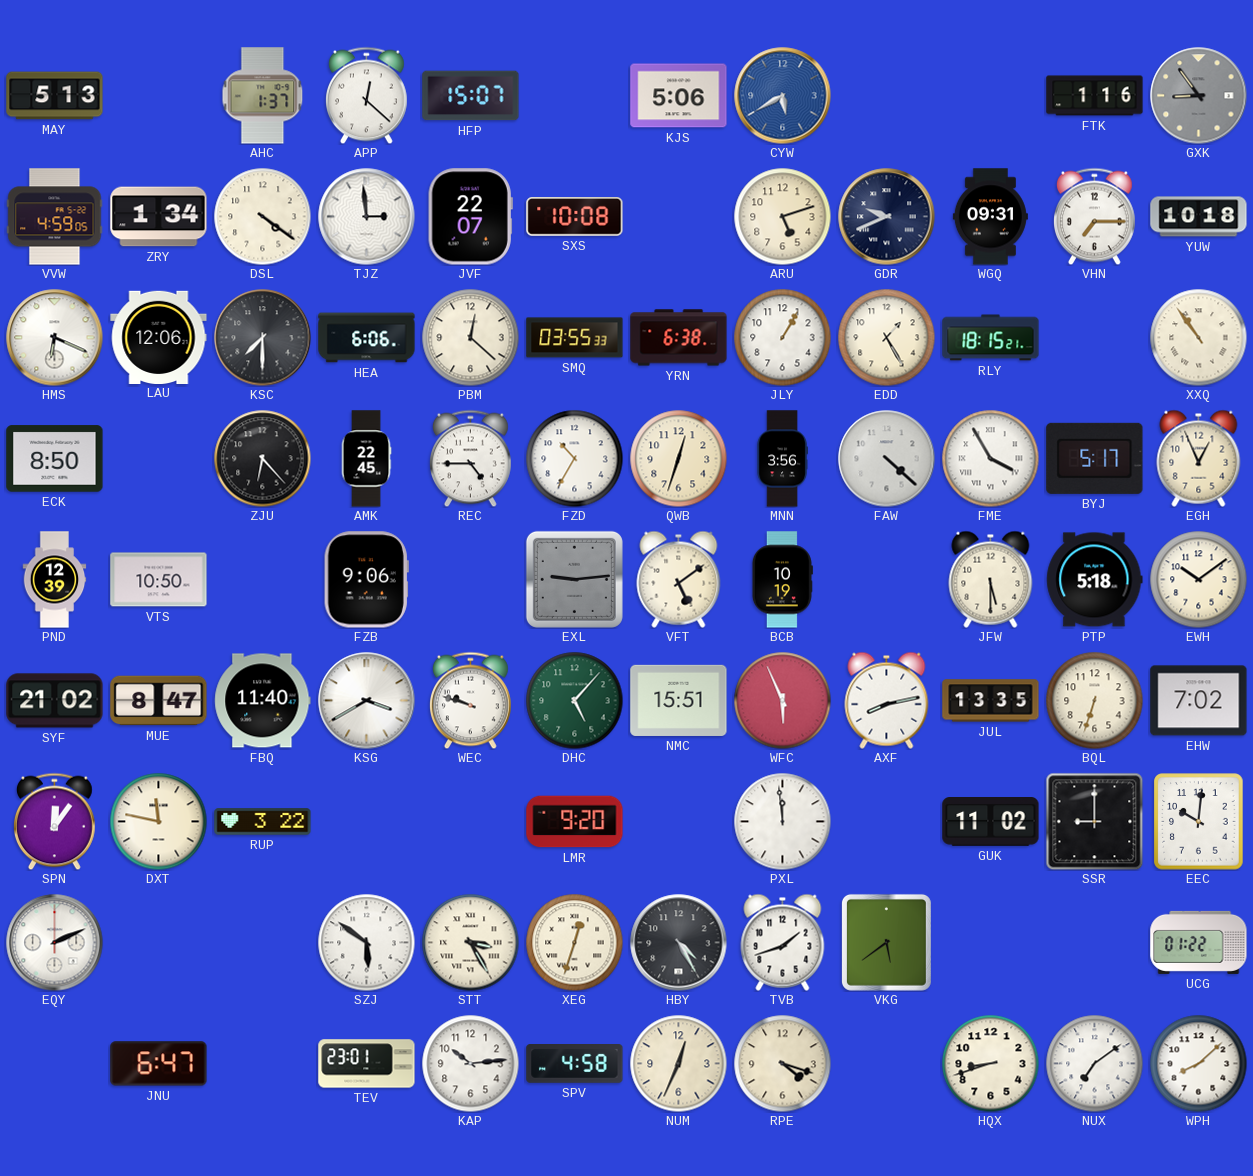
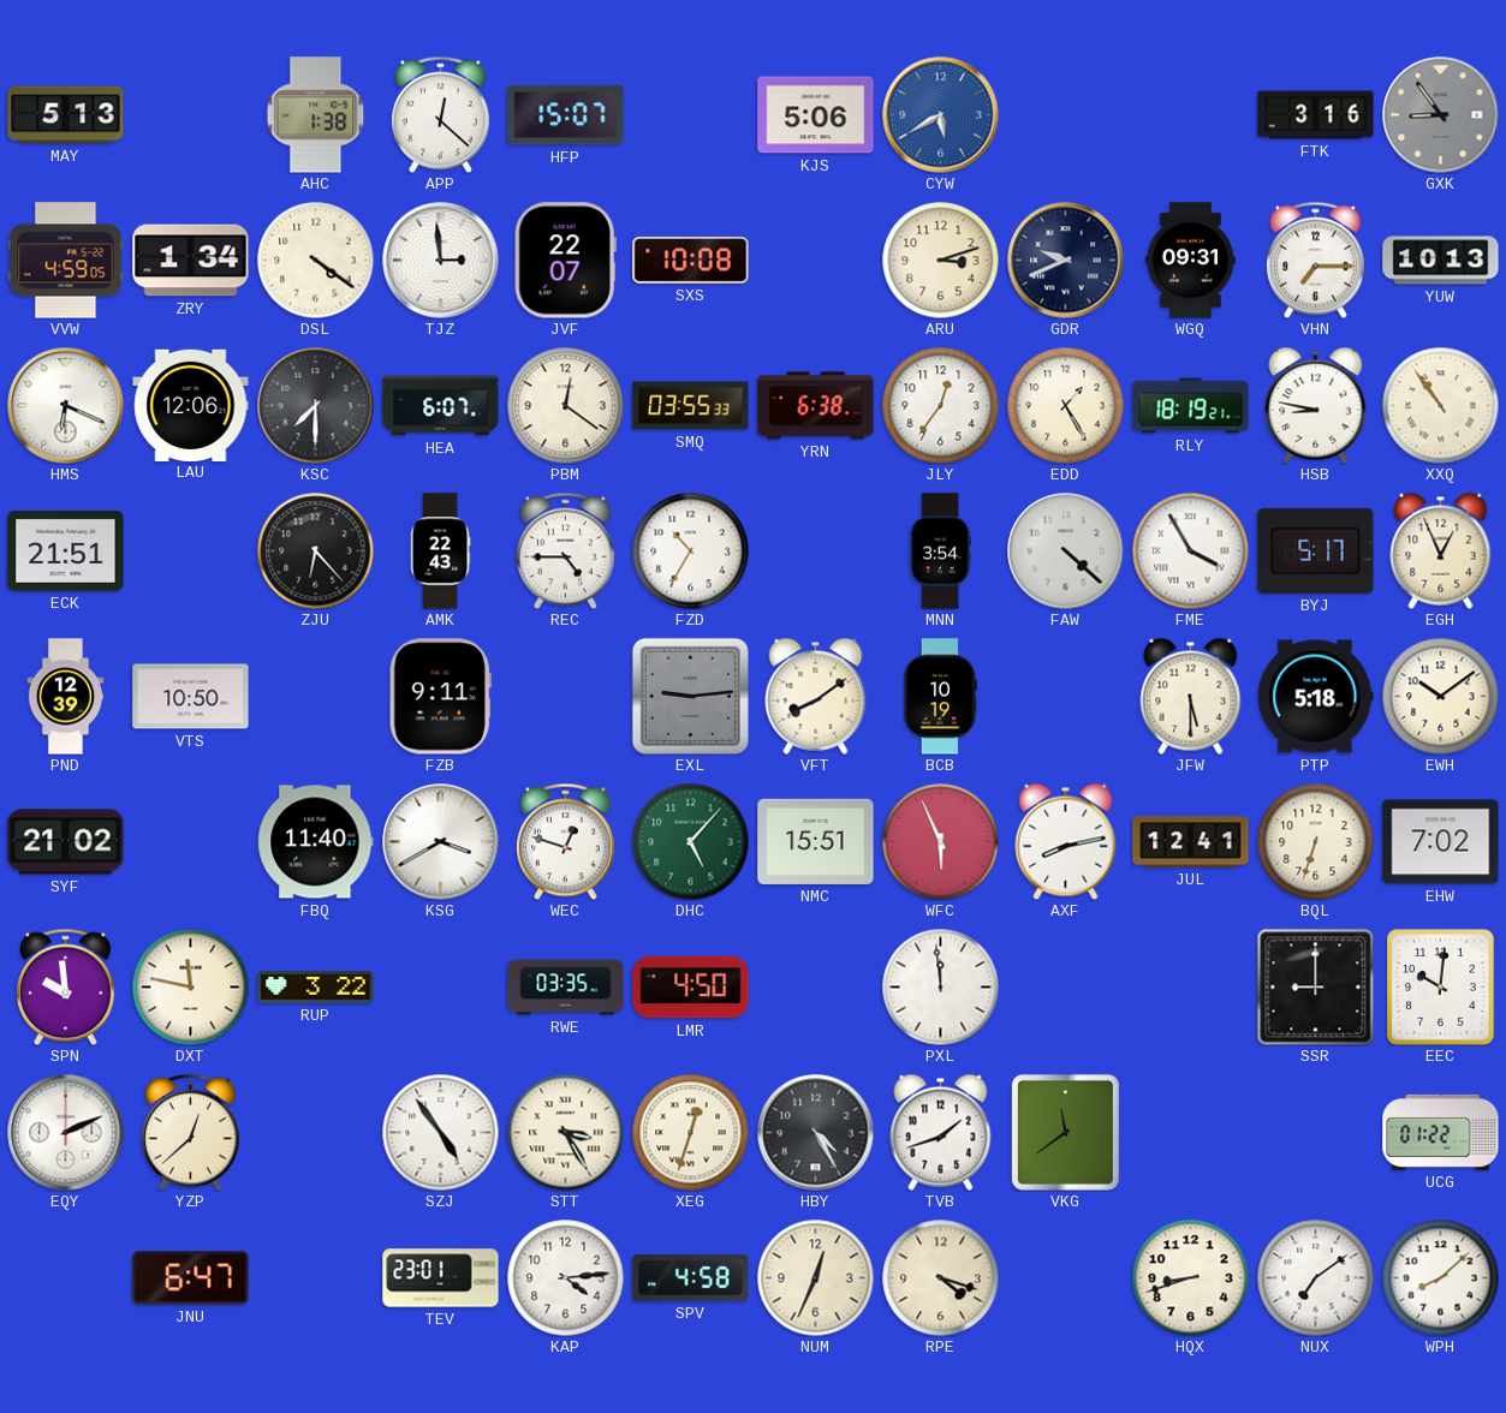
AHC: 1:37 -> 1:38 (316, 115)
FTK: 1:16 -> 3:16 (1316, 115)
ARU: 5:12 -> 3:12 (940, 260)
YUW: 10:18 -> 10:13 (1441, 261)
HEA: 6:06 -> 6:07 (441, 406)
PBM: 12:22 -> 12:21 (565, 405)
JLY: 1:05 -> 12:36 (940, 405)
RLY: 18:15 -> 18:19 (1191, 406)
HSB: none -> 8:47 (1316, 405)
ECK: 8:50 -> 21:51 (66, 552)
AMK: 22:45 -> 22:43 (440, 552)
QWB: 12:33 -> none (678, 458)
MNN: 3:56 -> 3:54 (940, 552)
FZB: 9:06 -> 9:11 (440, 697)
VFT: 5:09 -> 8:09 (816, 696)
MUE: 8:47 -> none (159, 701)
WEC: 9:48 -> 12:48 (566, 841)
JUL: 13:35 -> 12:41 (1191, 842)
SPN: 12:06 -> 9:59 (66, 986)
RWE: none -> 03:35 (566, 988)
LMR: 9:20 -> 4:50 (691, 988)
GUK: 11:02 -> none (991, 822)
YZP: none -> 12:38 (191, 1132)
SZJ: 5:51 -> 4:54 (440, 1132)
VKG: 5:39 -> 11:39 (1065, 1132)
KAP: 10:14 -> 4:14 (565, 1277)
